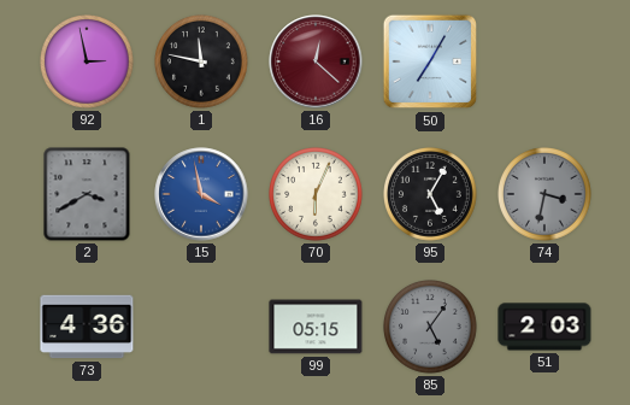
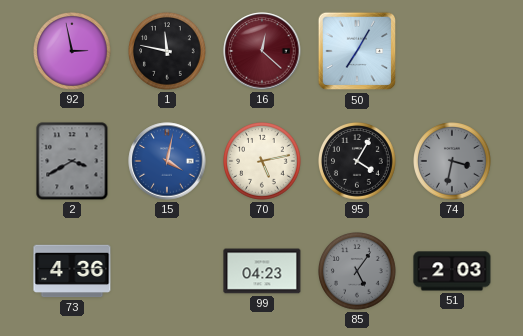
15: 3:58 -> 4:02 (167, 161)
70: 6:04 -> 5:13 (263, 162)
95: 5:05 -> 4:05 (358, 162)
99: 05:15 -> 04:23 (262, 271)
